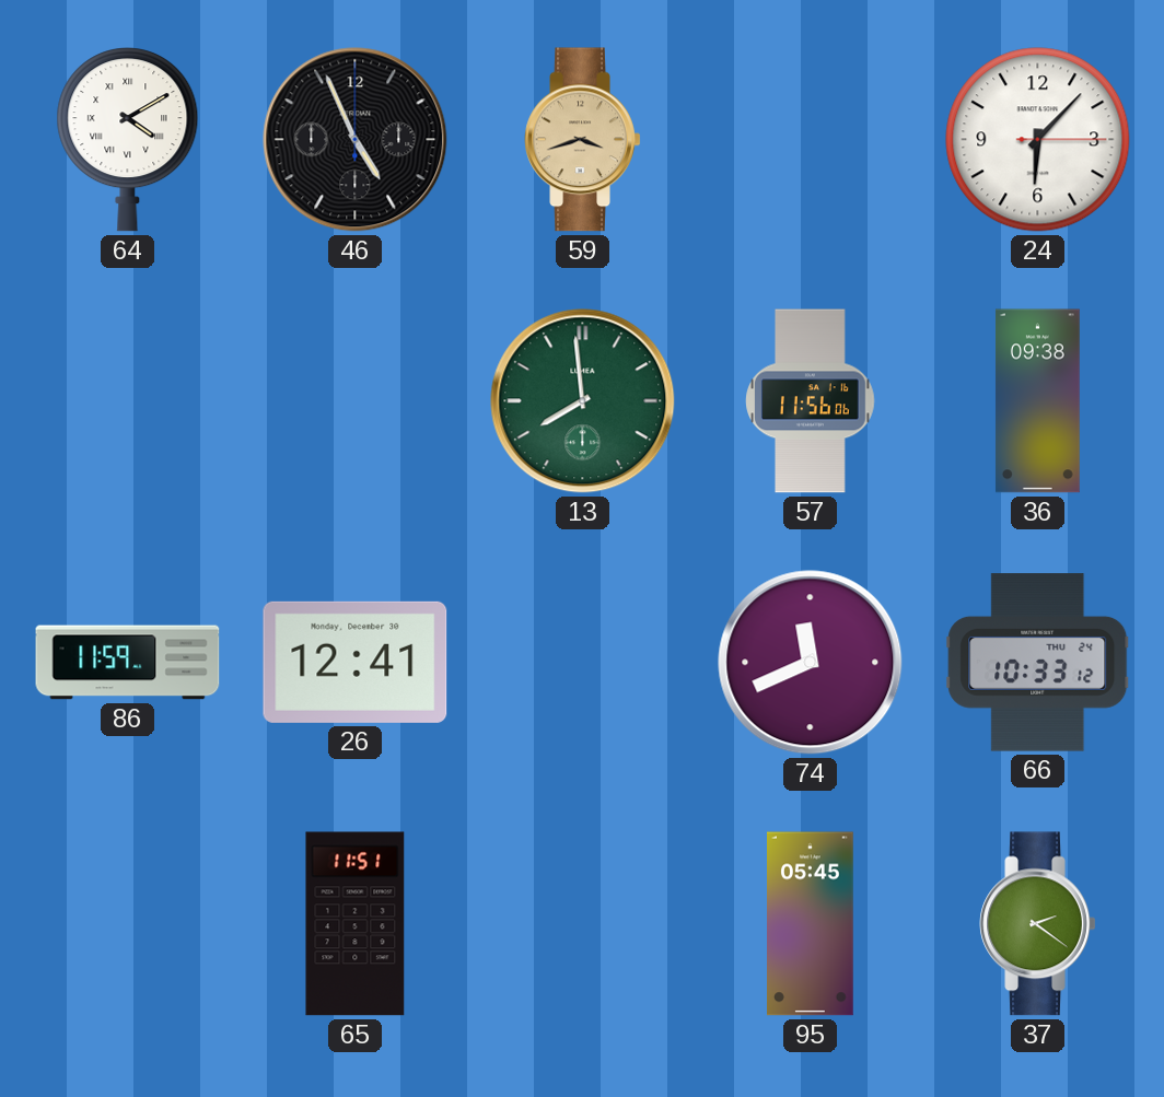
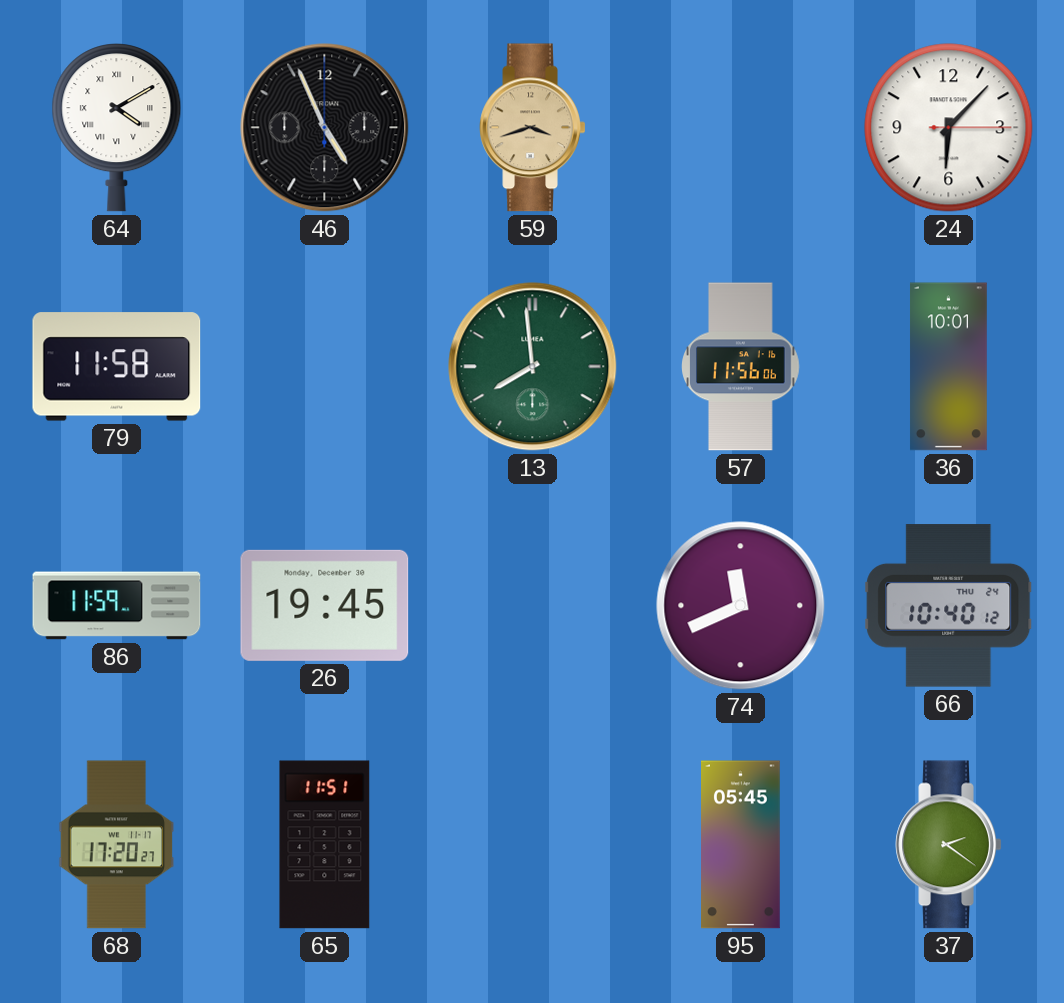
79: none -> 11:58 (117, 367)
36: 09:38 -> 10:01 (948, 367)
26: 12:41 -> 19:45 (325, 605)
66: 10:33 -> 10:40 (949, 606)
68: none -> 17:20 (117, 845)
